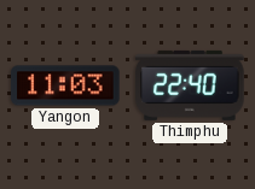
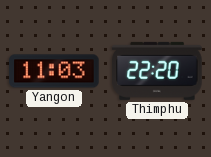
Thimphu: 22:40 -> 22:20 (157, 71)
